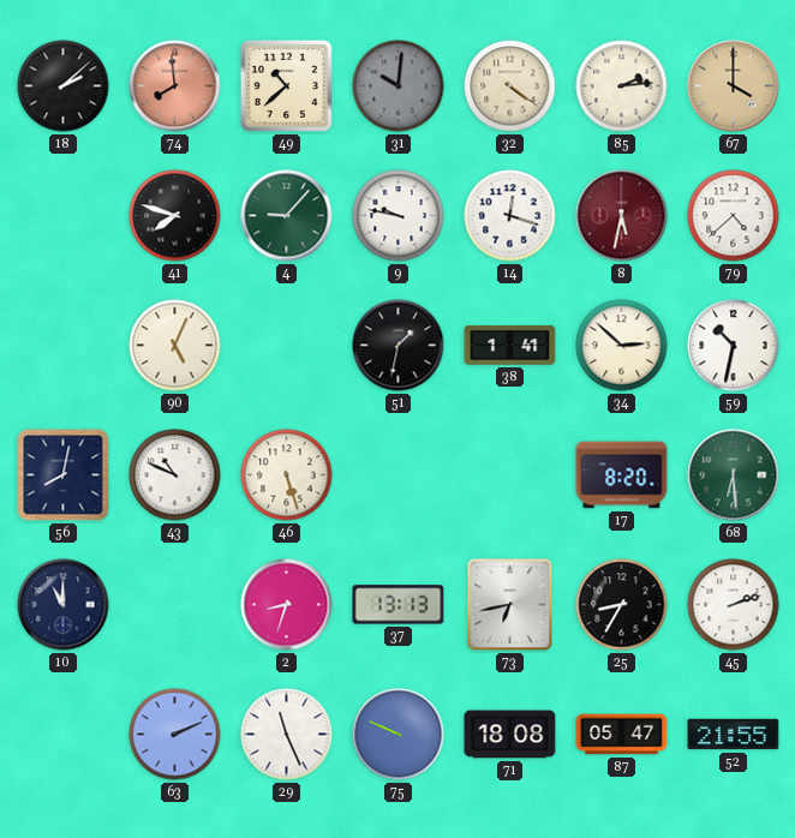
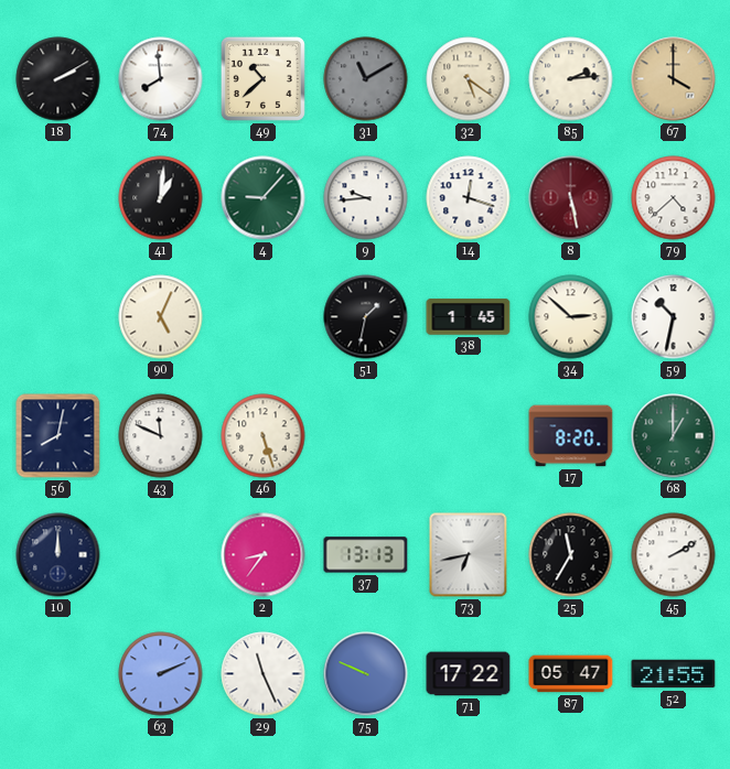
18: 2:08 -> 2:10 (58, 79)
74 dial: salmon -> white (161, 79)
31: 10:01 -> 11:10 (366, 79)
32: 4:21 -> 5:21 (469, 79)
41: 7:48 -> 1:01 (161, 198)
9: 9:47 -> 9:44 (366, 198)
8: 5:32 -> 5:28 (571, 198)
38: 1:41 -> 1:45 (469, 317)
43: 10:49 -> 11:49 (161, 436)
68: 6:29 -> 1:00 (674, 436)
10: 11:00 -> 12:00 (58, 555)
2: 8:33 -> 8:36 (264, 555)
25: 8:35 -> 11:35 (571, 555)
45: 2:12 -> 2:10 (674, 555)
71: 18:08 -> 17:22 (469, 674)
